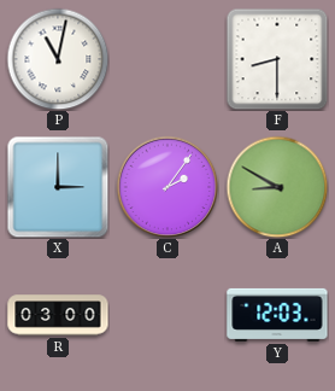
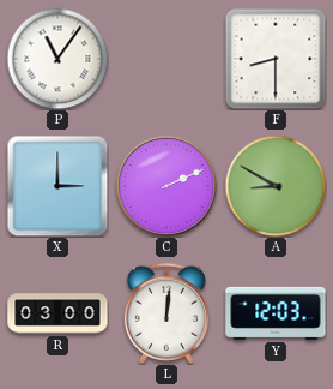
P: 11:02 -> 11:06 (57, 59)
C: 2:06 -> 2:11 (166, 186)
L: none -> 12:01 (166, 313)
